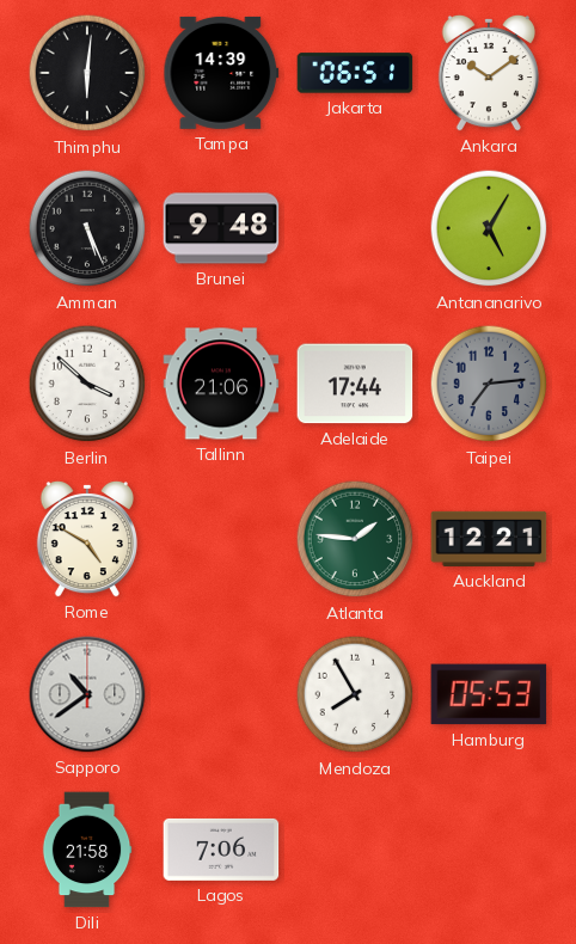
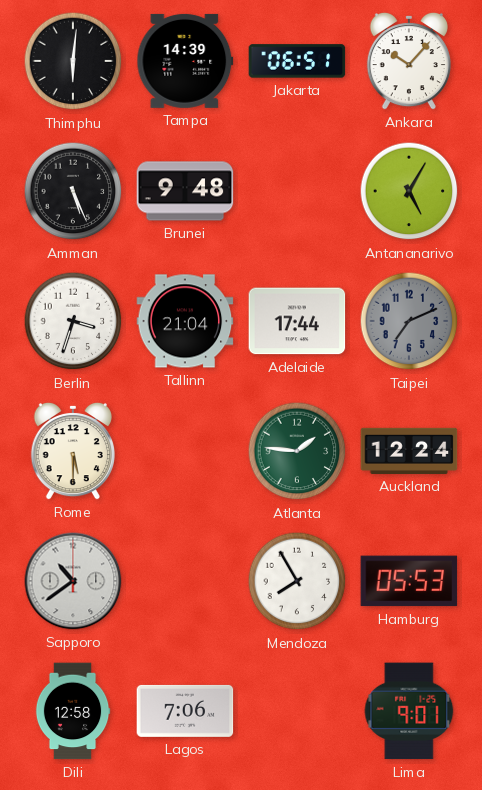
Ankara: 10:09 -> 10:07 (409, 61)
Berlin: 3:52 -> 3:33 (73, 321)
Tallinn: 21:06 -> 21:04 (185, 321)
Taipei: 7:14 -> 7:11 (409, 321)
Rome: 4:50 -> 5:30 (73, 451)
Auckland: 12:21 -> 12:24 (409, 451)
Dili: 21:58 -> 12:58 (73, 711)
Lima: none -> 9:01 (409, 711)
